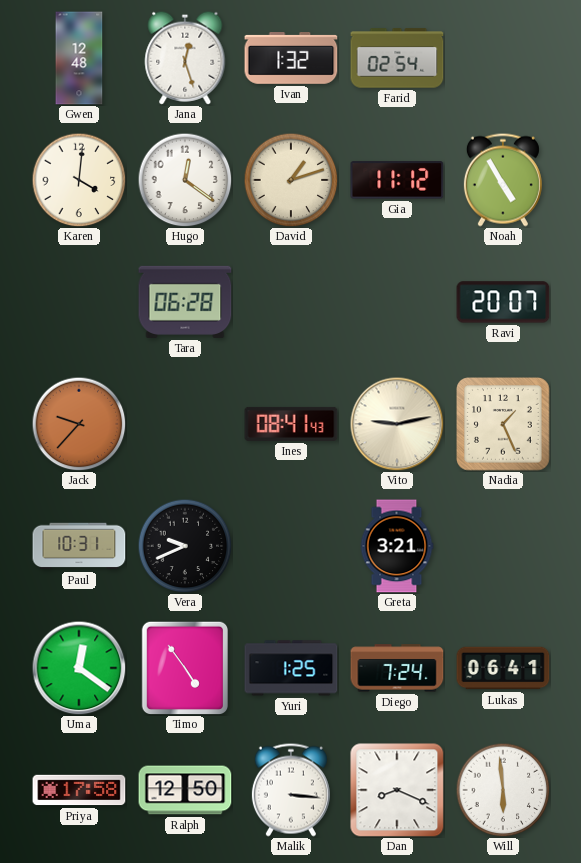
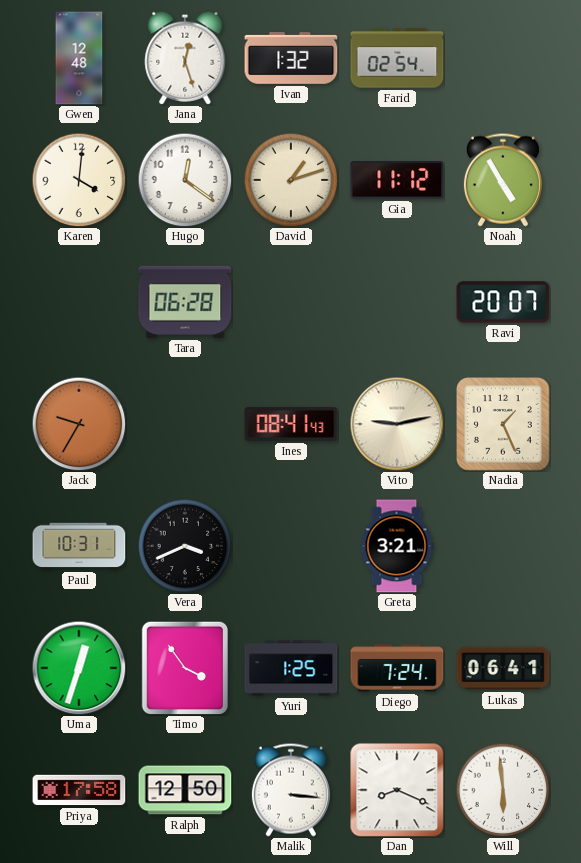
Jack: 9:37 -> 9:35 (79, 424)
Vera: 9:41 -> 3:41 (185, 546)
Uma: 12:21 -> 12:33 (79, 668)
Timo: 4:54 -> 3:54 (184, 667)
